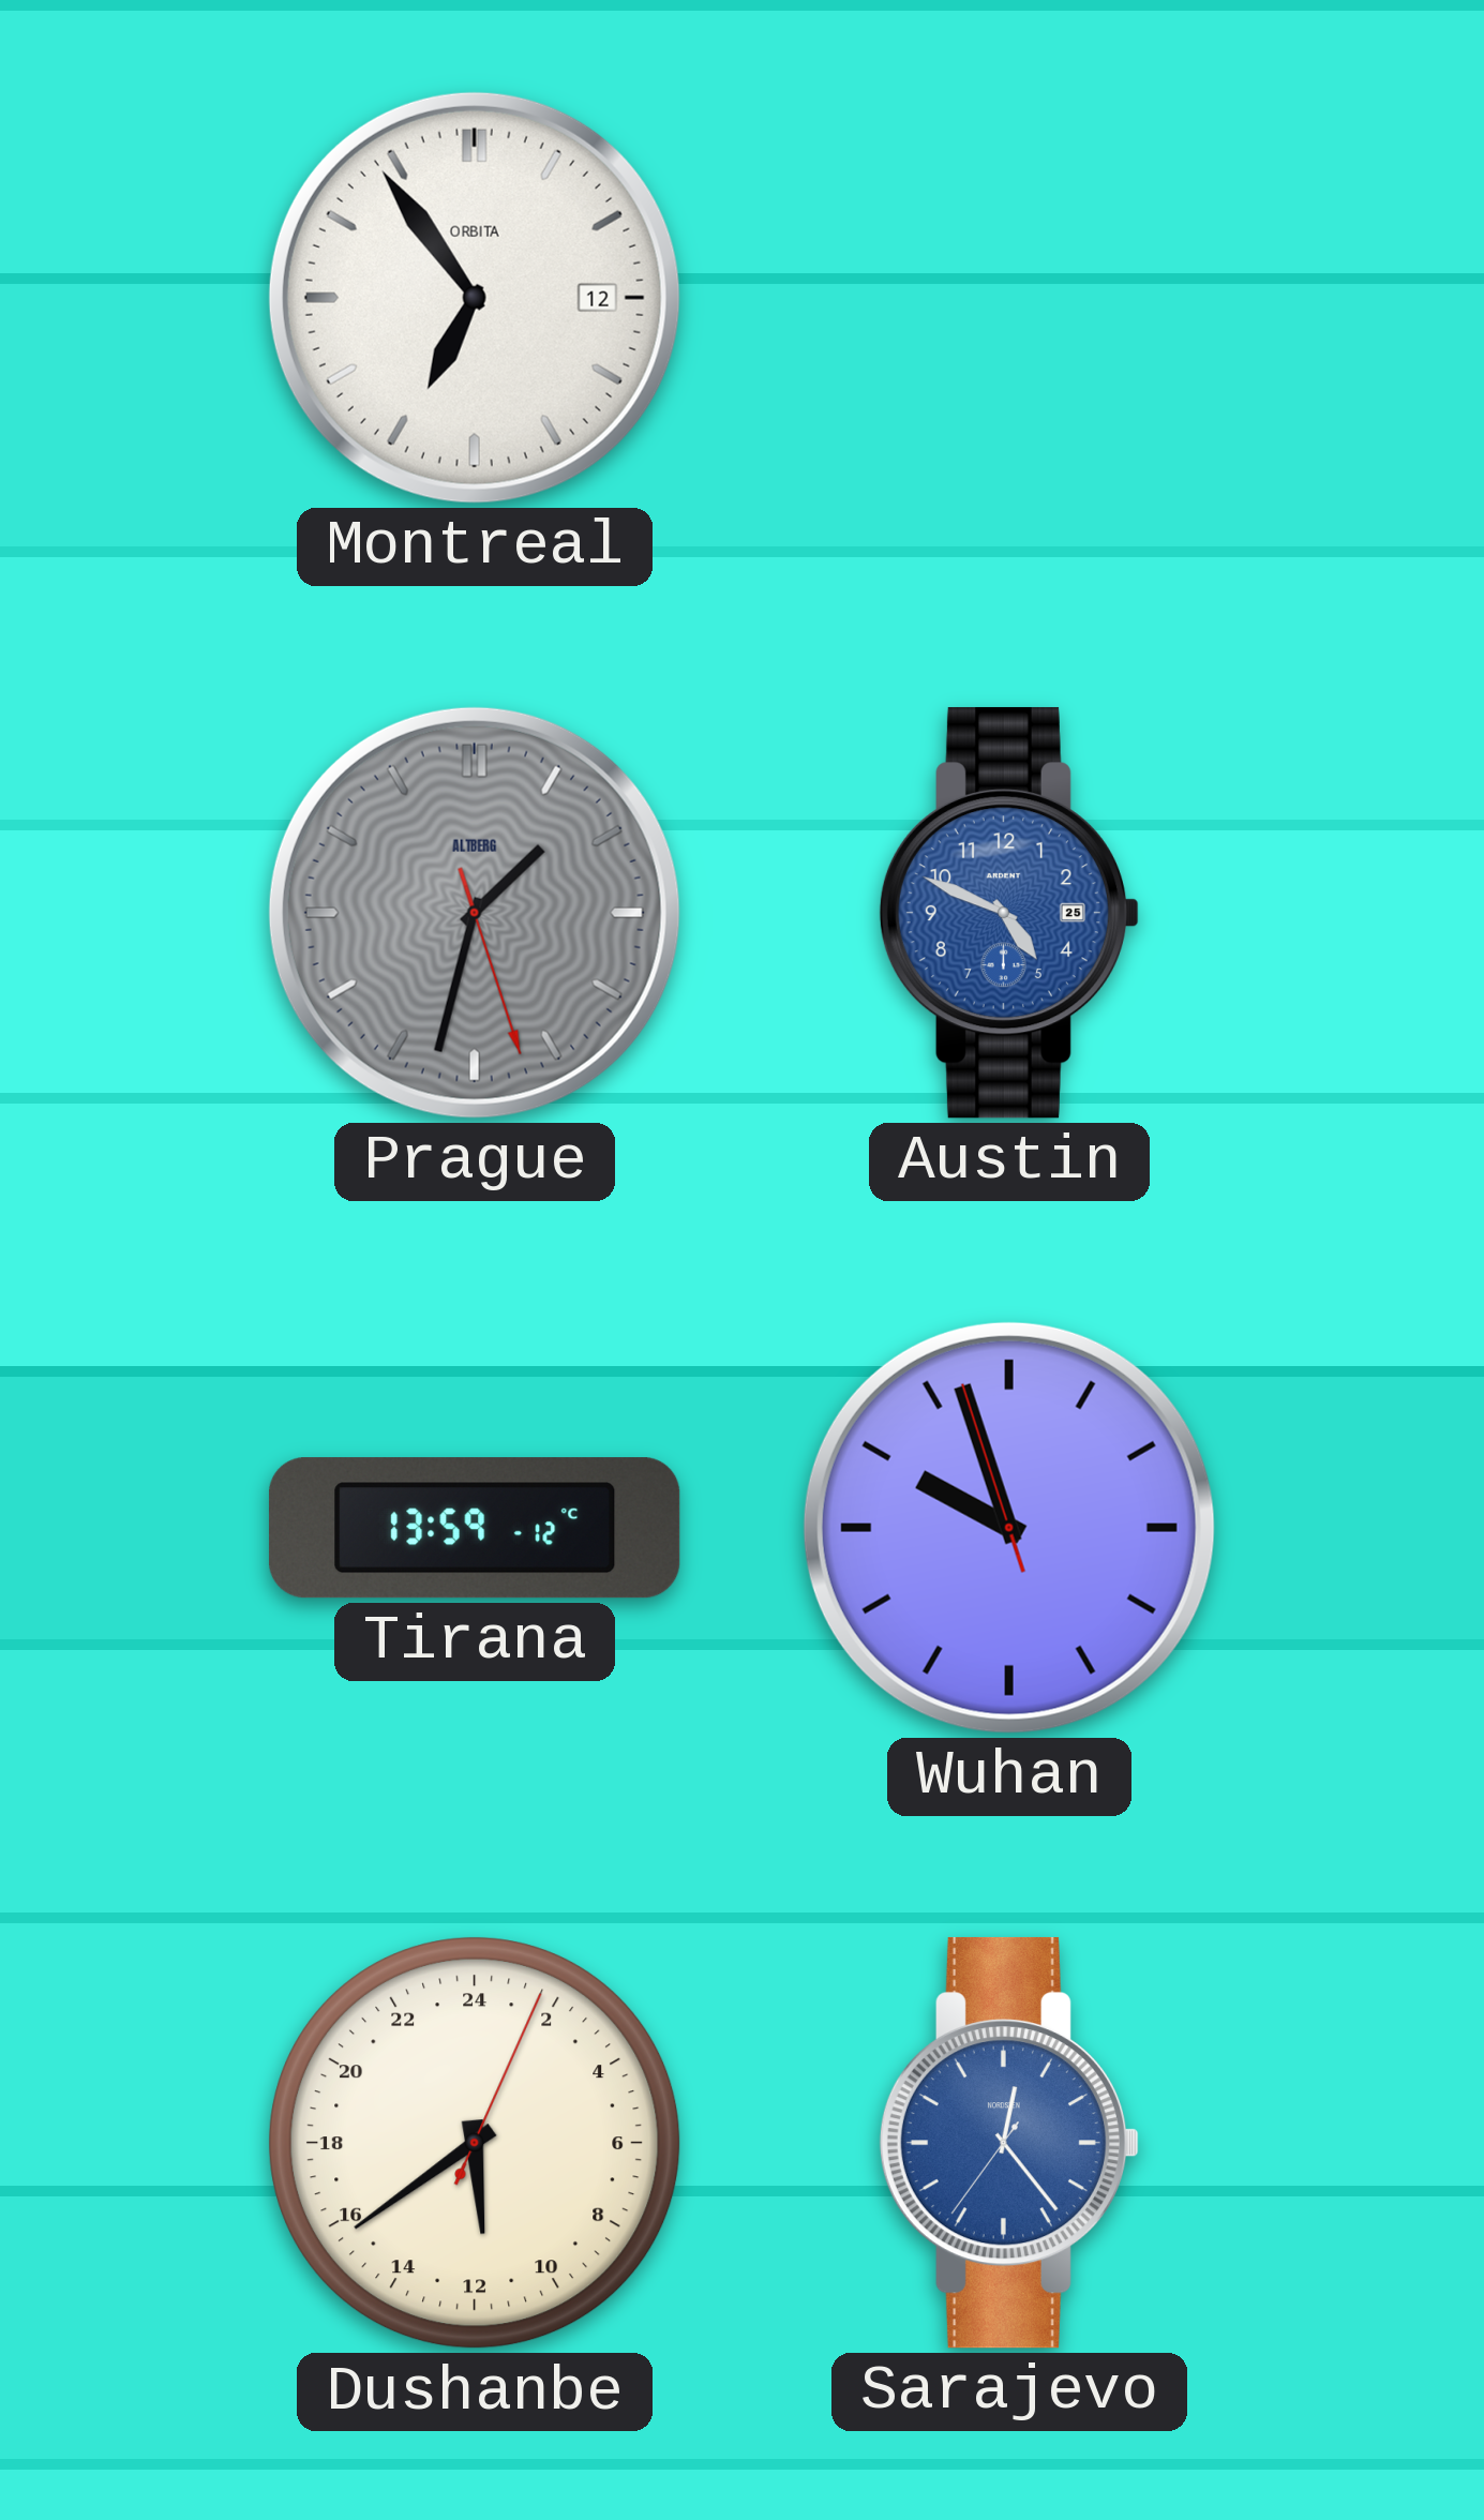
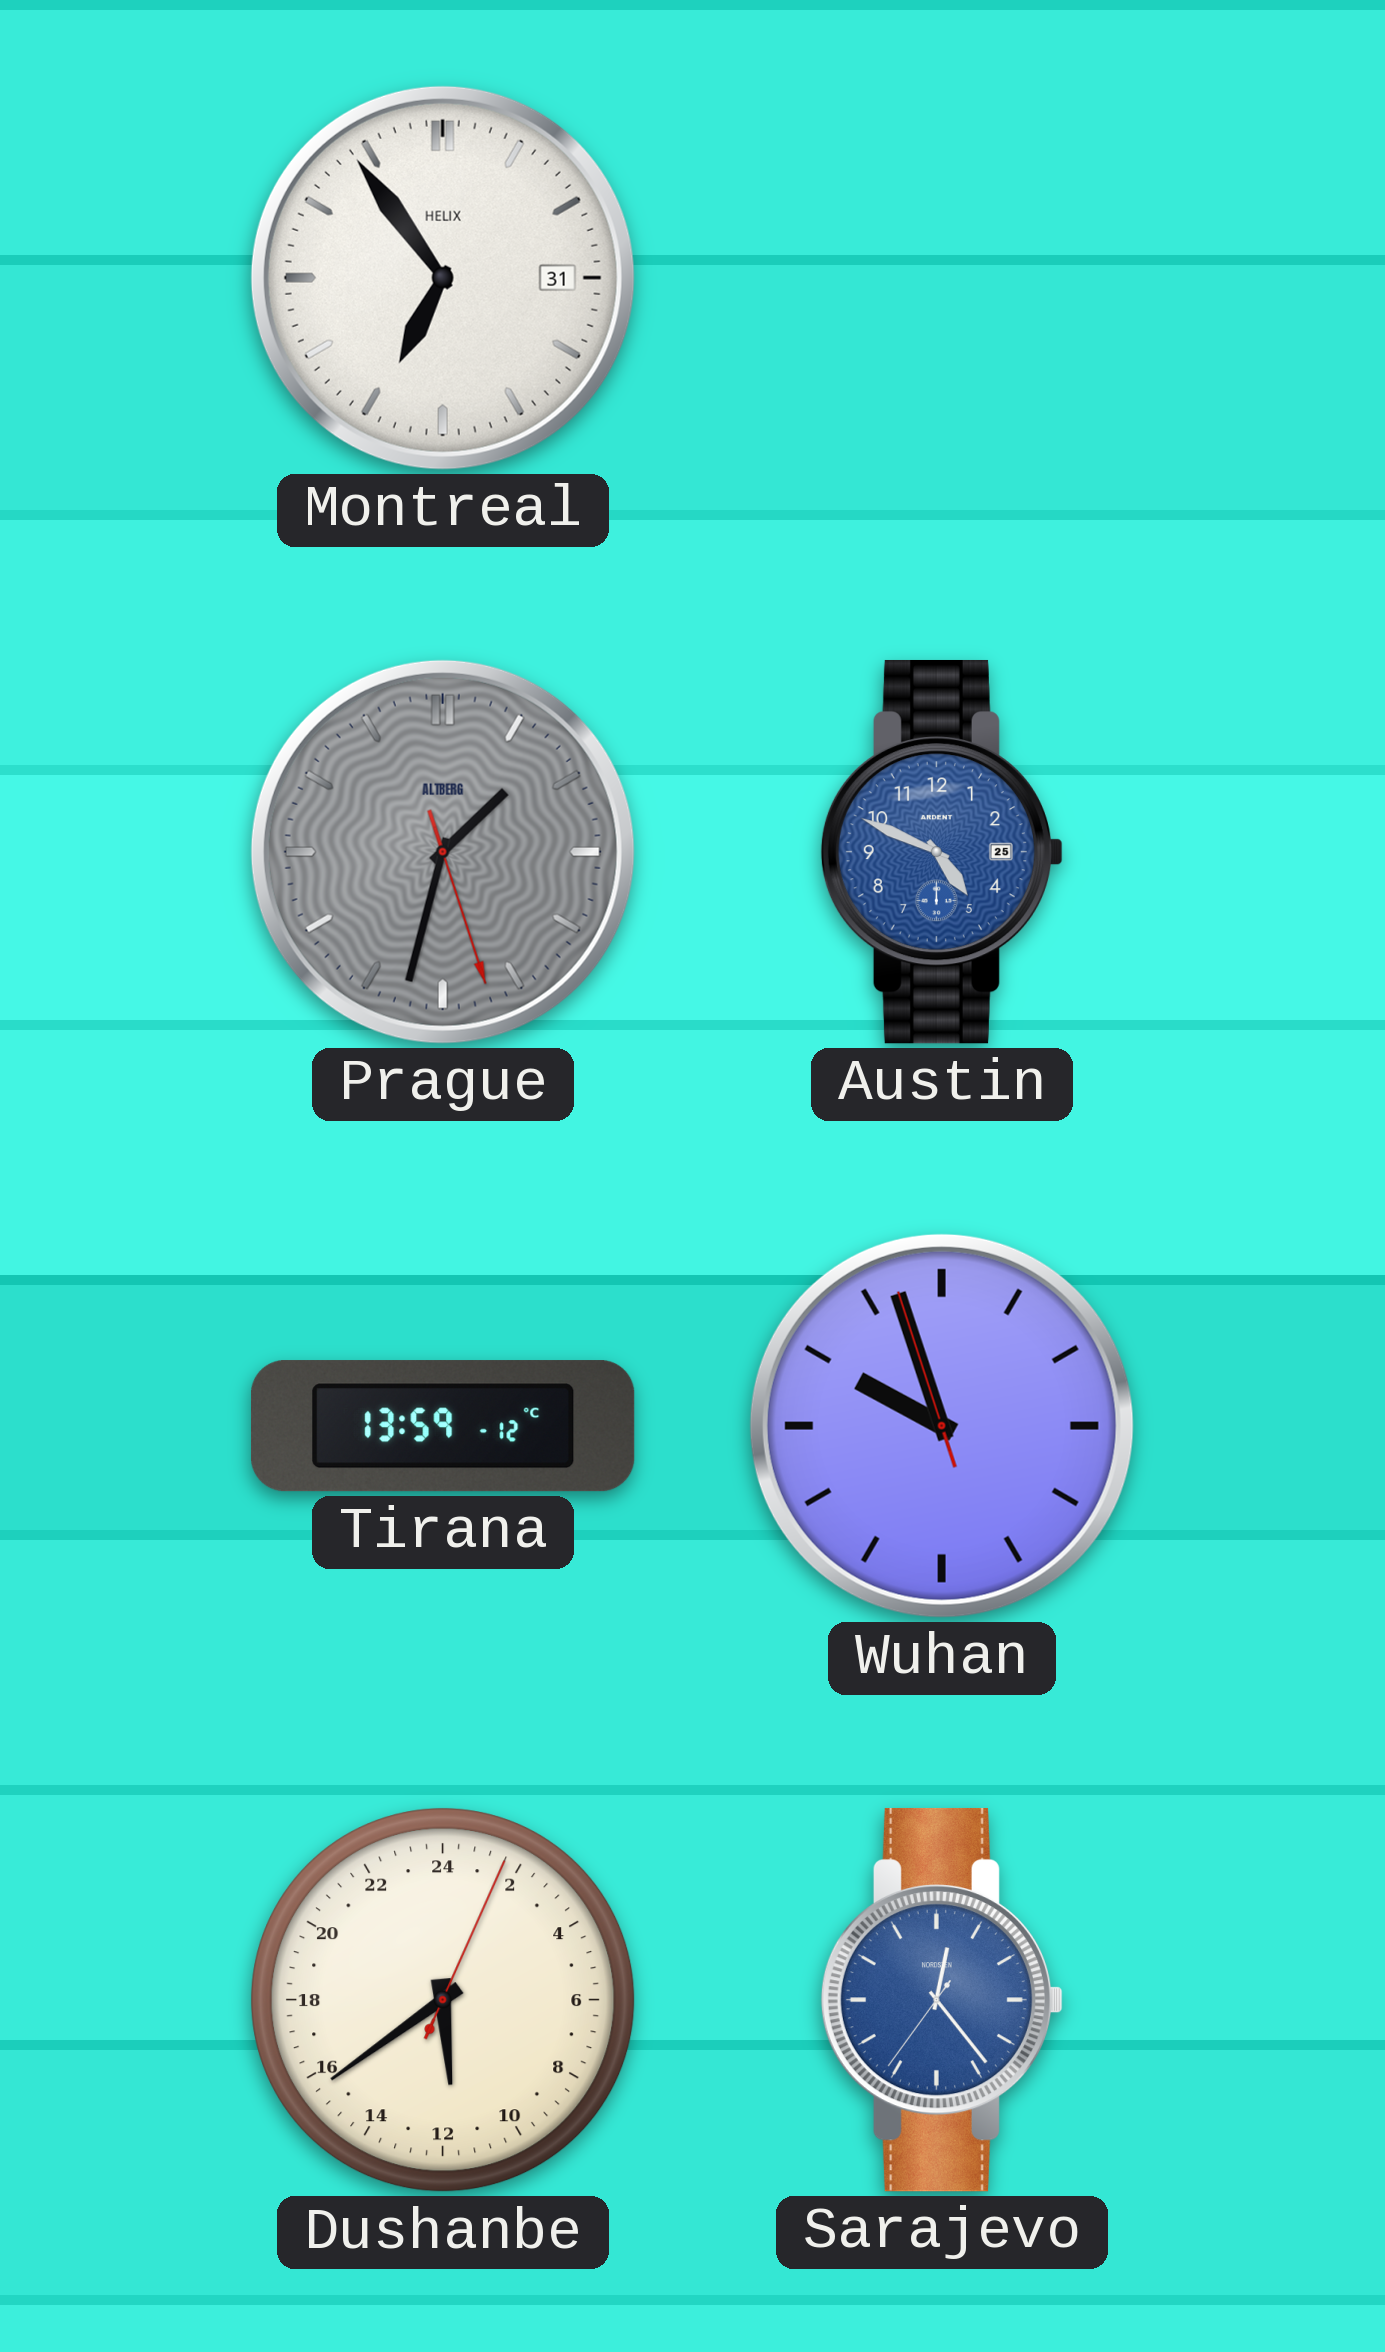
Montreal date: 12 -> 31 (443, 278)
Montreal brand: ORBITA -> HELIX (443, 278)
